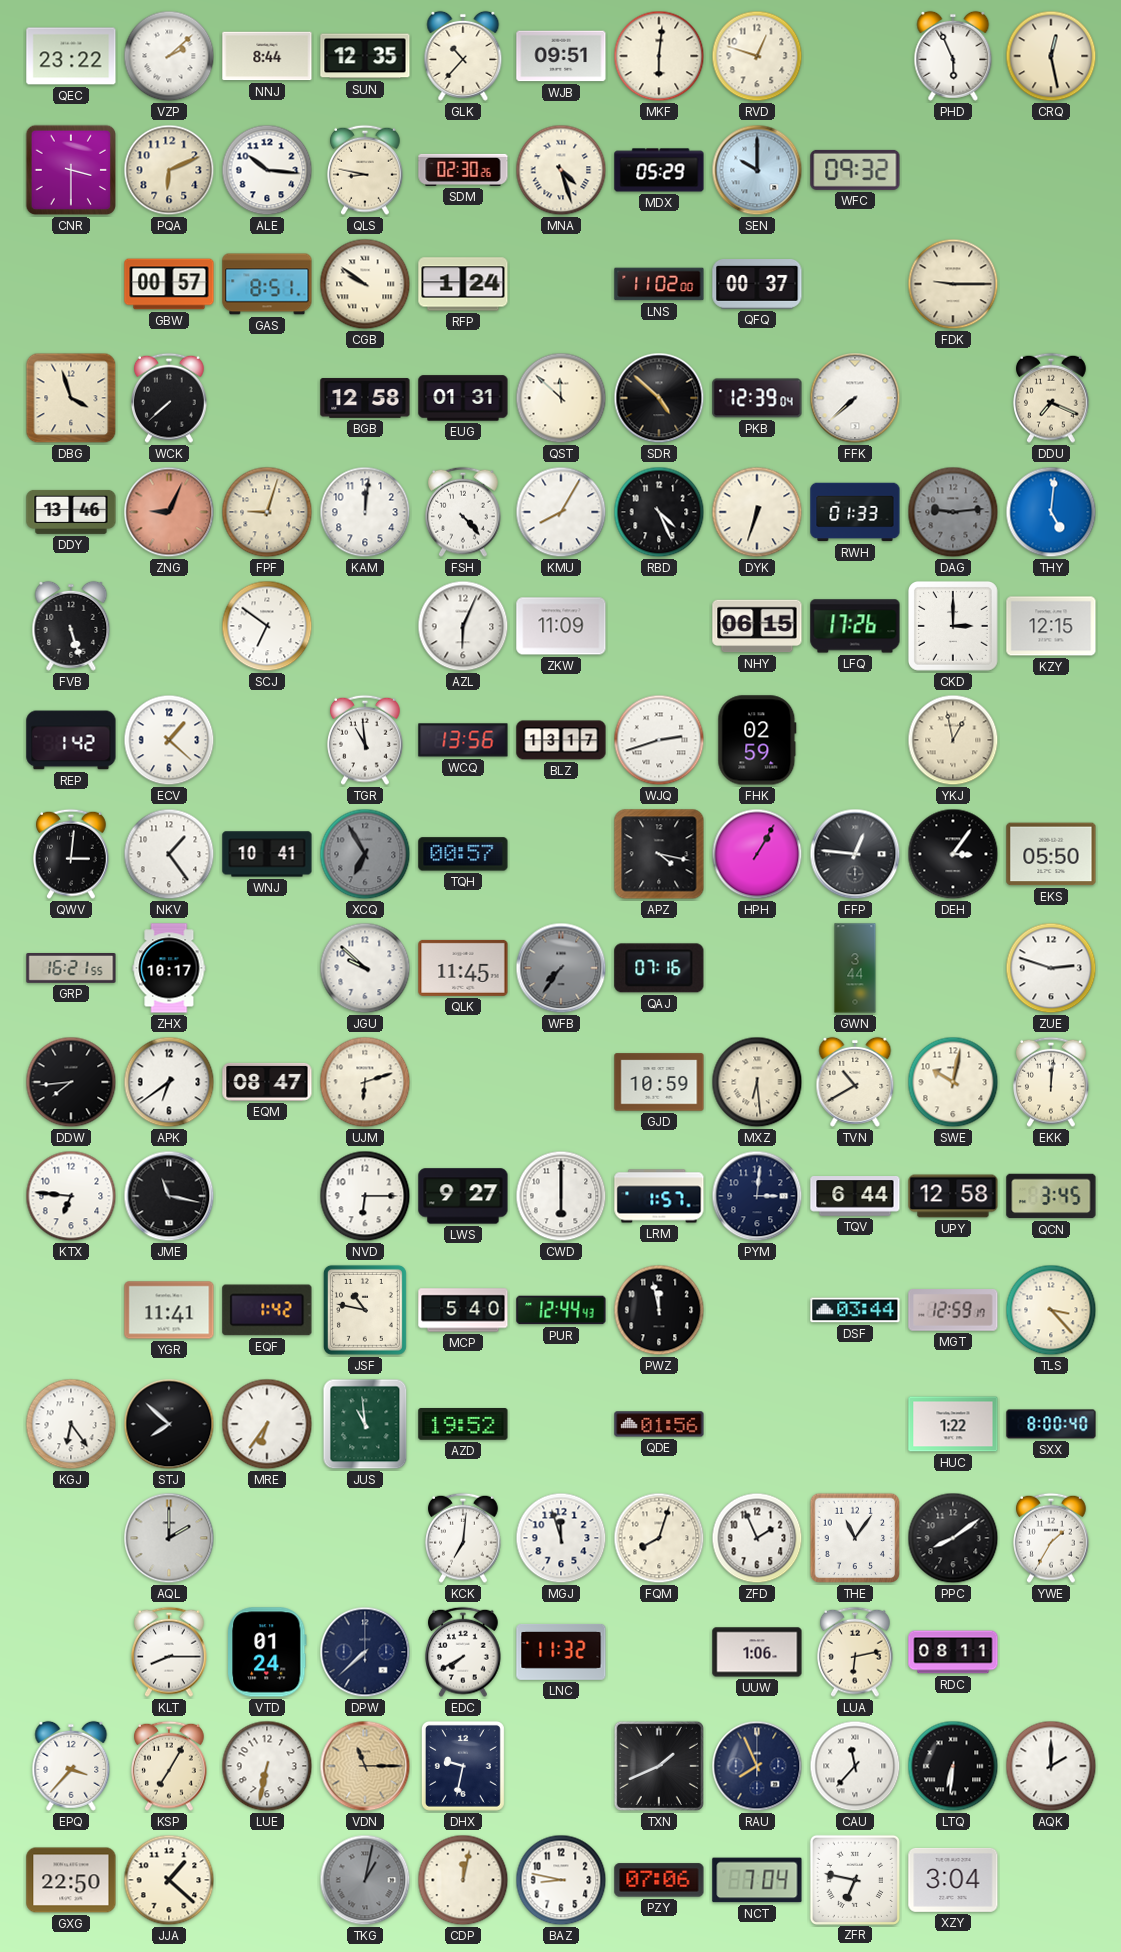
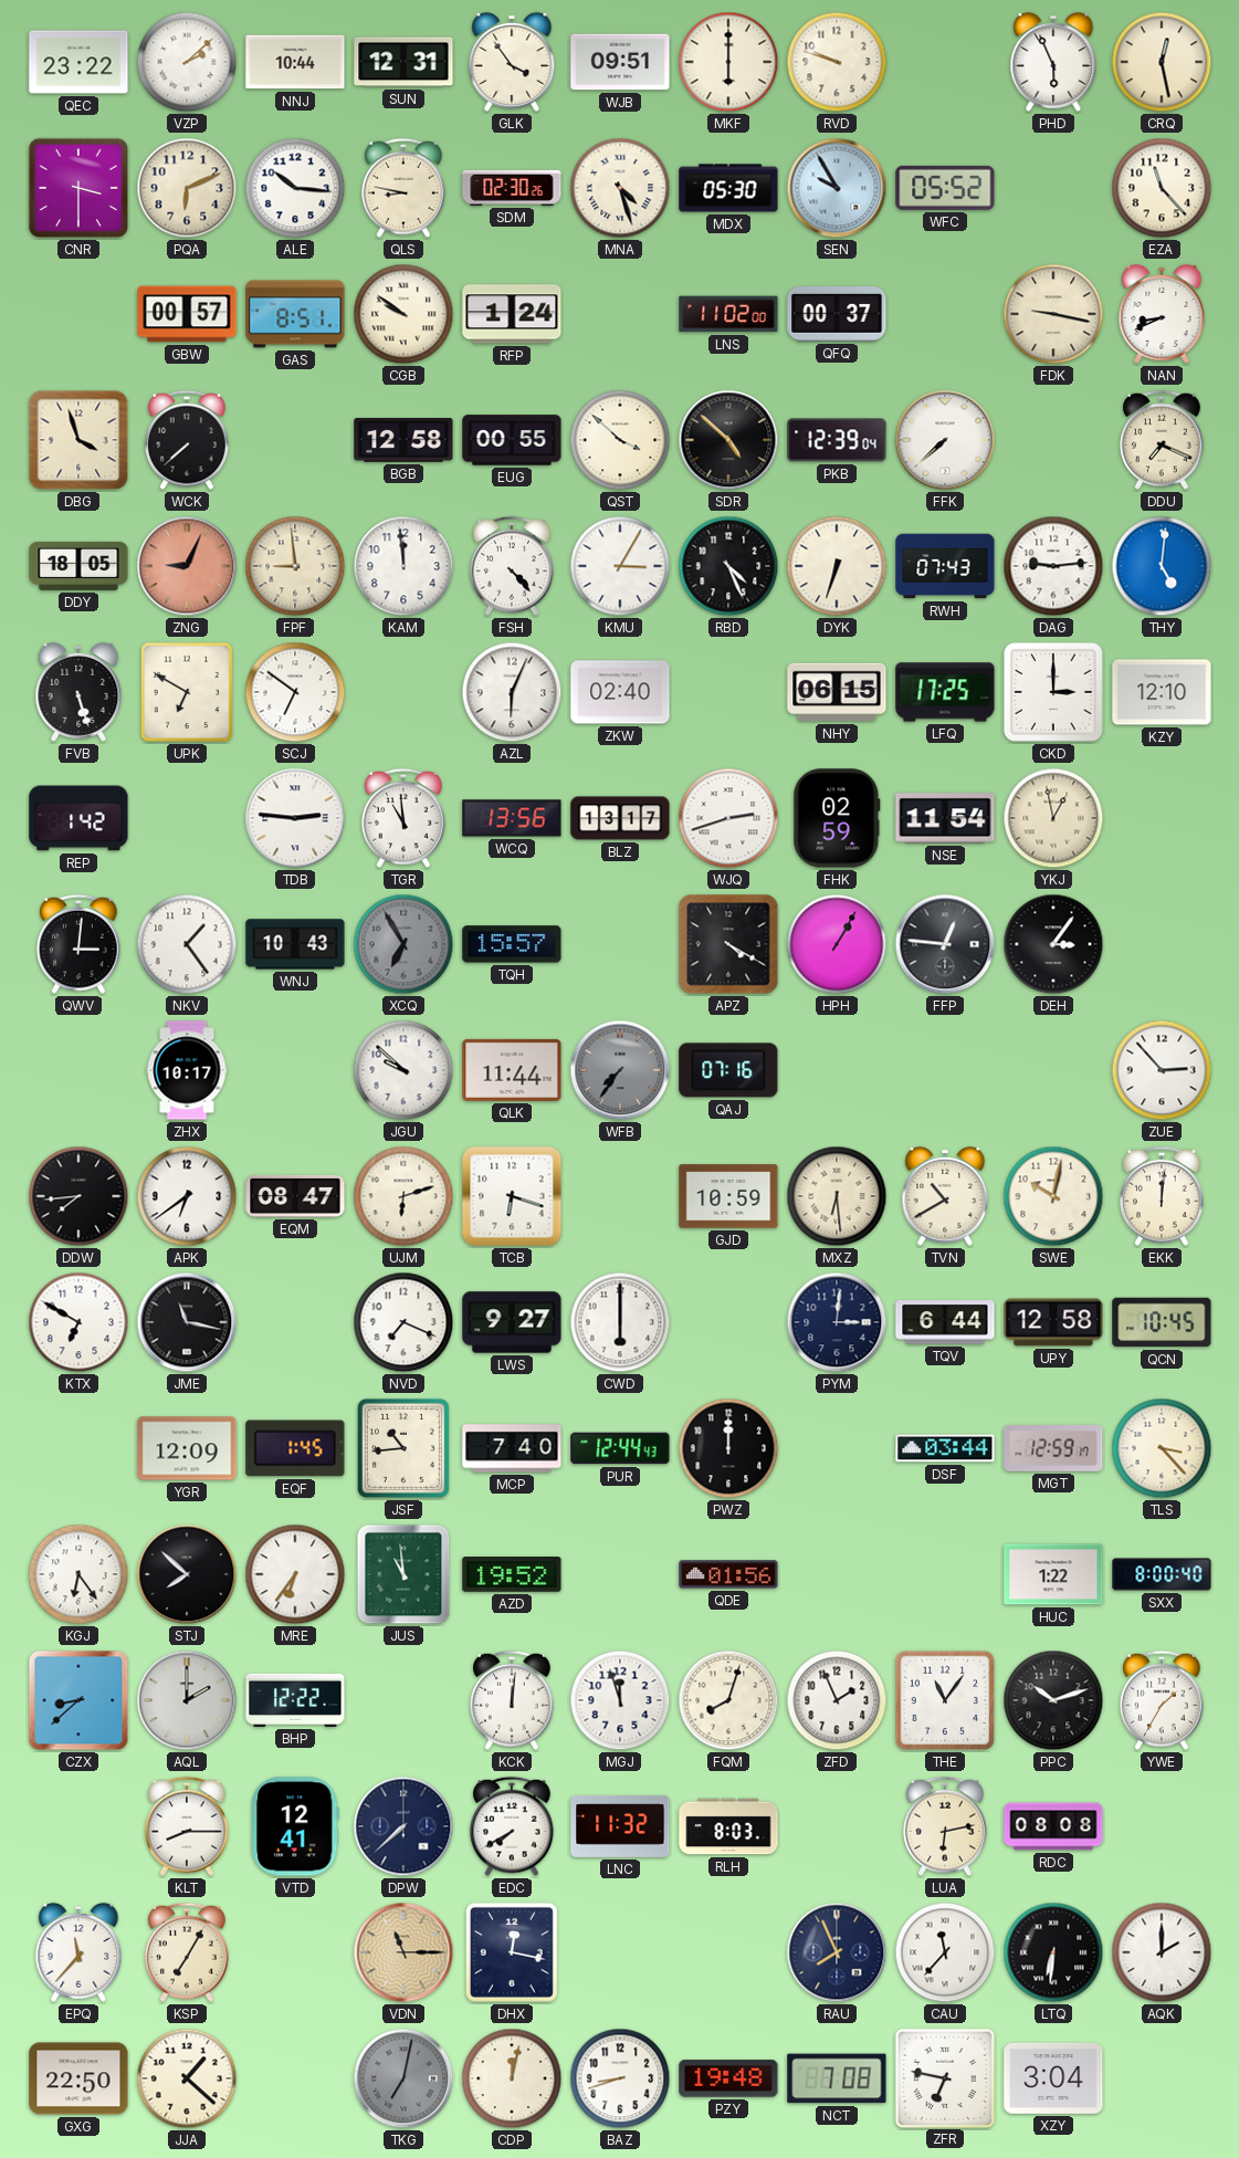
NNJ: 8:44 -> 10:44 (295, 62)
SUN: 12:35 -> 12:31 (403, 62)
GLK: 10:37 -> 3:54 (512, 62)
MKF: 6:01 -> 6:00 (728, 62)
RVD: 12:48 -> 9:48 (837, 62)
MDX: 05:29 -> 05:30 (728, 188)
SEN: 10:00 -> 9:55 (837, 188)
WFC: 09:32 -> 05:52 (945, 188)
EZA: none -> 11:23 (1162, 188)
FDK: 9:15 -> 9:17 (1053, 314)
NAN: none -> 8:41 (1162, 314)
EUG: 01:31 -> 00:55 (512, 440)
QST: 11:52 -> 3:52 (620, 440)
DDY: 13:46 -> 18:05 (78, 566)
FPF: 9:03 -> 8:59 (295, 566)
KAM: 12:01 -> 11:59 (403, 566)
KMU: 8:05 -> 3:05 (620, 566)
RWH: 01:33 -> 07:43 (945, 566)
DAG dial: grey -> white (1053, 566)
UPK: none -> 6:50 (187, 692)
ZKW: 11:09 -> 02:40 (620, 692)
LFQ: 17:26 -> 17:25 (945, 692)
KZY: 12:15 -> 12:10 (1162, 692)
ECV: 1:22 -> none (169, 740)
TDB: none -> 2:46 (295, 818)
NSE: none -> 11:54 (945, 818)
WNJ: 10:41 -> 10:43 (295, 944)
TQH: 00:57 -> 15:57 (512, 944)
APZ: 4:17 -> 4:20 (728, 944)
EKS: 05:50 -> none (1051, 854)
GRP: 16:21 -> none (71, 969)
QLK: 11:45 -> 11:44 (512, 1070)
GWN: 3:44 -> none (855, 968)
ZUE: 2:48 -> 2:53 (1162, 1070)
TCB: none -> 6:18 (512, 1196)
KTX: 6:46 -> 6:50 (78, 1322)
NVD: 6:15 -> 7:19 (403, 1322)
LRM: 1:57 -> none (659, 1196)
QCN: 3:45 -> 10:45 (1162, 1322)
YGR: 11:41 -> 12:09 (187, 1448)
EQF: 1:42 -> 1:45 (295, 1448)
JSF: 10:47 -> 10:44 (403, 1448)
MCP: 5:40 -> 7:40 (512, 1448)
PWZ: 11:58 -> 12:00 (728, 1448)
CZX: none -> 8:38 (78, 1700)
BHP: none -> 12:22 (295, 1700)
KCK: 7:01 -> 12:01 (513, 1700)
PPC: 8:09 -> 10:12 (1053, 1700)
VTD: 01:24 -> 12:41 (295, 1826)
RLH: none -> 8:03 (728, 1826)
UUW: 1:06 -> none (757, 1652)
RDC: 08:11 -> 08:08 (1053, 1826)
EPQ: 3:37 -> 11:37 (78, 1952)
LUE: 6:32 -> none (267, 1766)
DHX: 9:32 -> 12:17 (512, 1952)
TXN: 1:41 -> none (659, 1766)
TKG: 1:02 -> 7:02 (403, 2078)
BAZ: 8:47 -> 8:42 (620, 2078)
PZY: 07:06 -> 19:48 (728, 2078)
NCT: 7:04 -> 7:08 (837, 2078)
